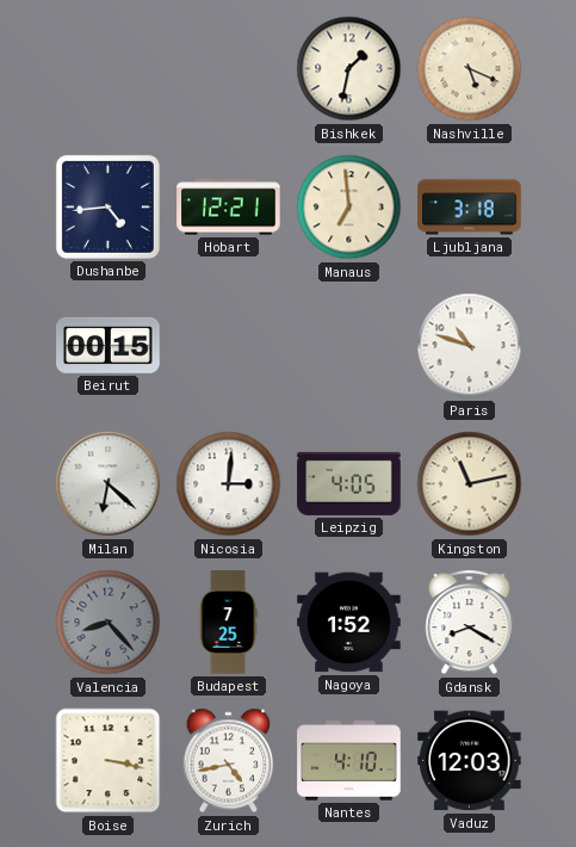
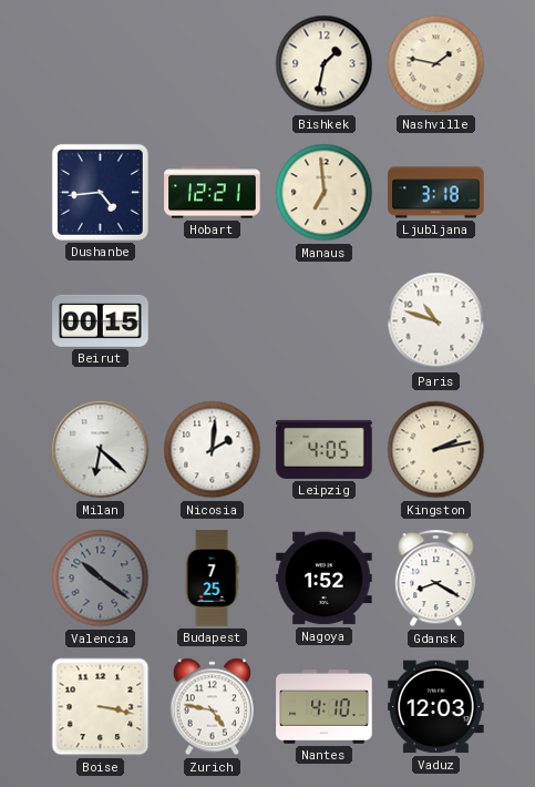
Nashville: 5:19 -> 1:47 (436, 64)
Nicosia: 3:01 -> 2:01 (213, 450)
Kingston: 11:13 -> 2:13 (436, 450)
Valencia: 8:23 -> 10:21 (101, 579)
Zurich: 4:43 -> 4:47 (213, 707)
